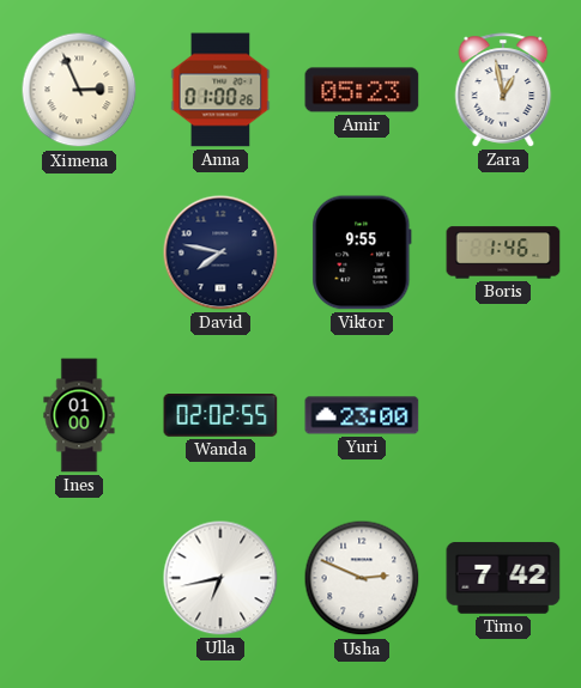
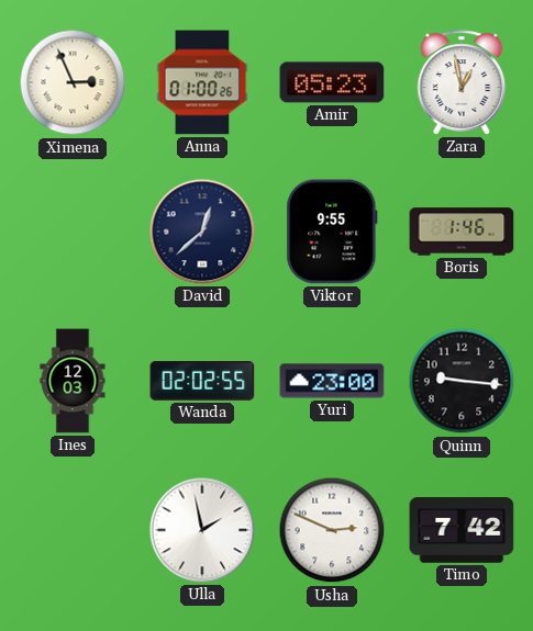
David: 7:47 -> 12:38 (202, 232)
Ines: 01:00 -> 12:03 (73, 381)
Quinn: none -> 9:16 (462, 381)
Ulla: 6:43 -> 1:58 (202, 530)
